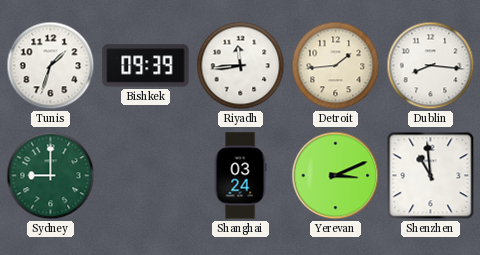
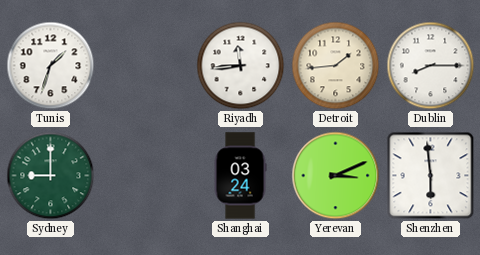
Bishkek: 09:39 -> none (146, 66)
Dublin: 8:16 -> 8:15 (431, 66)
Shenzhen: 10:59 -> 5:59 (431, 176)
